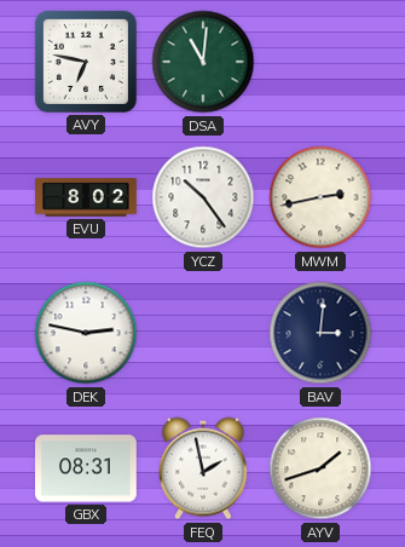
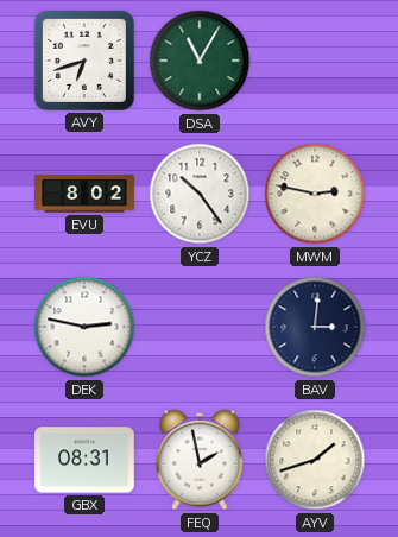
AVY: 6:47 -> 6:42 (84, 61)
DSA: 11:01 -> 11:05 (200, 61)
MWM: 2:43 -> 2:47 (315, 194)
